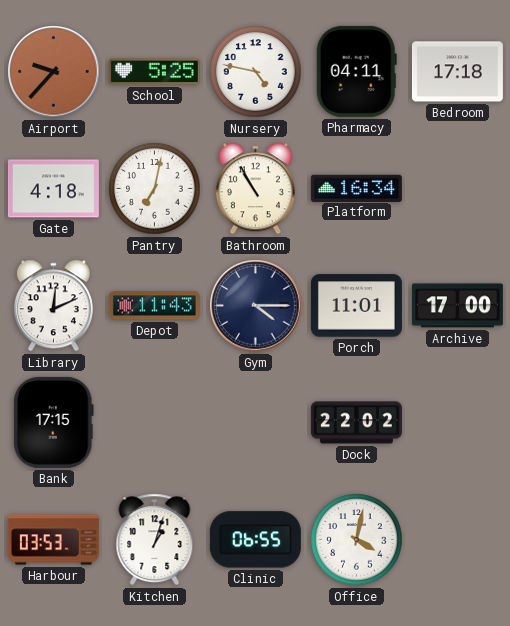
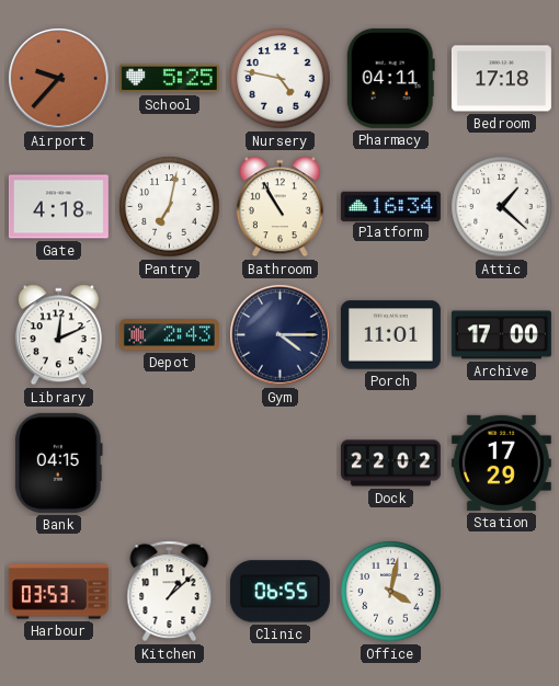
Attic: none -> 1:22 (502, 207)
Depot: 11:43 -> 2:43 (169, 335)
Bank: 17:15 -> 04:15 (59, 462)
Station: none -> 17:29 (501, 462)
Kitchen: 1:03 -> 1:08 (170, 592)
